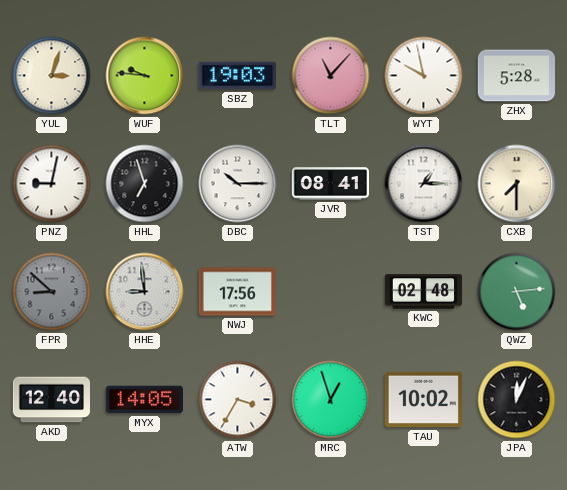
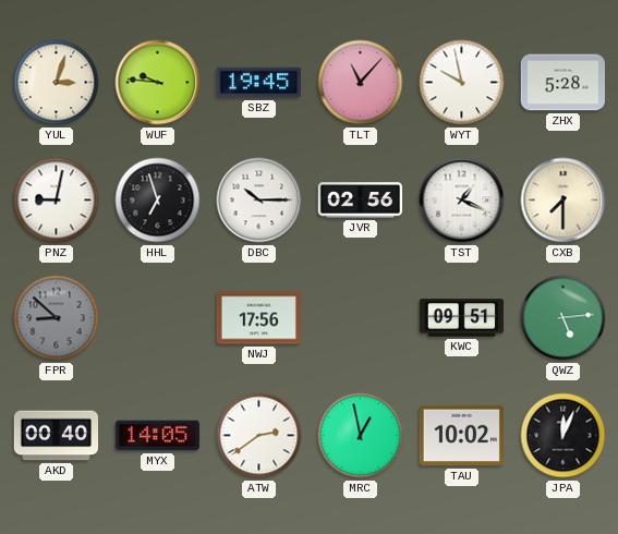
SBZ: 19:03 -> 19:45 (258, 83)
JVR: 08:41 -> 02:56 (360, 201)
TST: 1:15 -> 1:19 (462, 201)
HHE: 8:59 -> none (145, 292)
KWC: 02:48 -> 09:51 (461, 318)
AKD: 12:40 -> 00:40 (56, 436)
ATW: 3:35 -> 2:39 (259, 436)
MRC: 12:57 -> 12:58 (361, 436)
